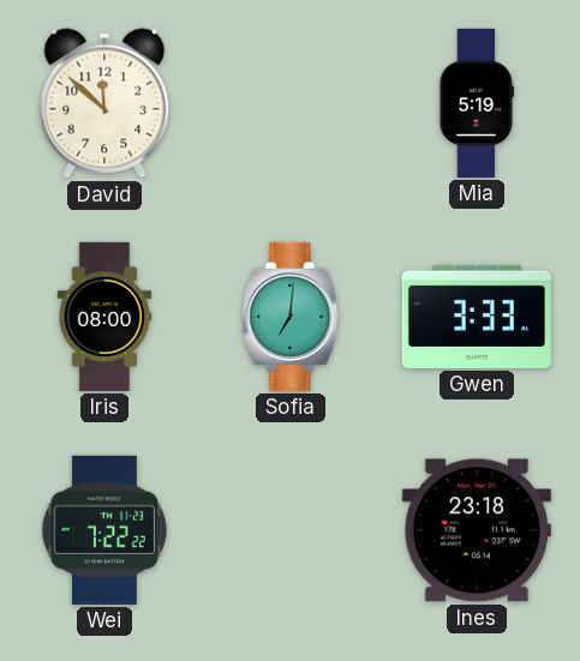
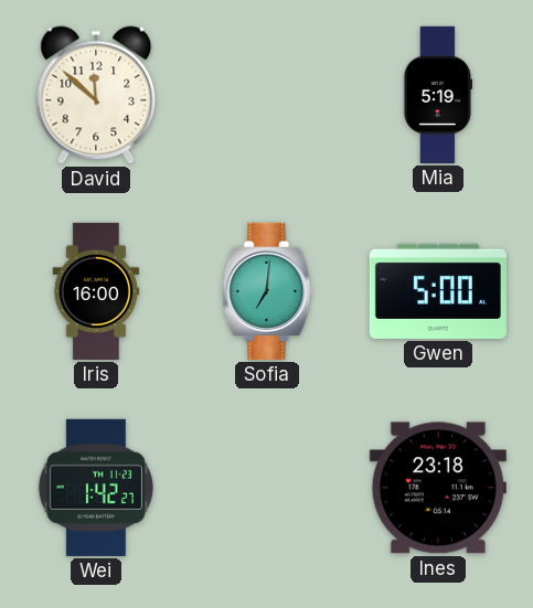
Iris: 08:00 -> 16:00 (96, 291)
Gwen: 3:33 -> 5:00 (438, 291)
Wei: 7:22 -> 1:42 (96, 488)
